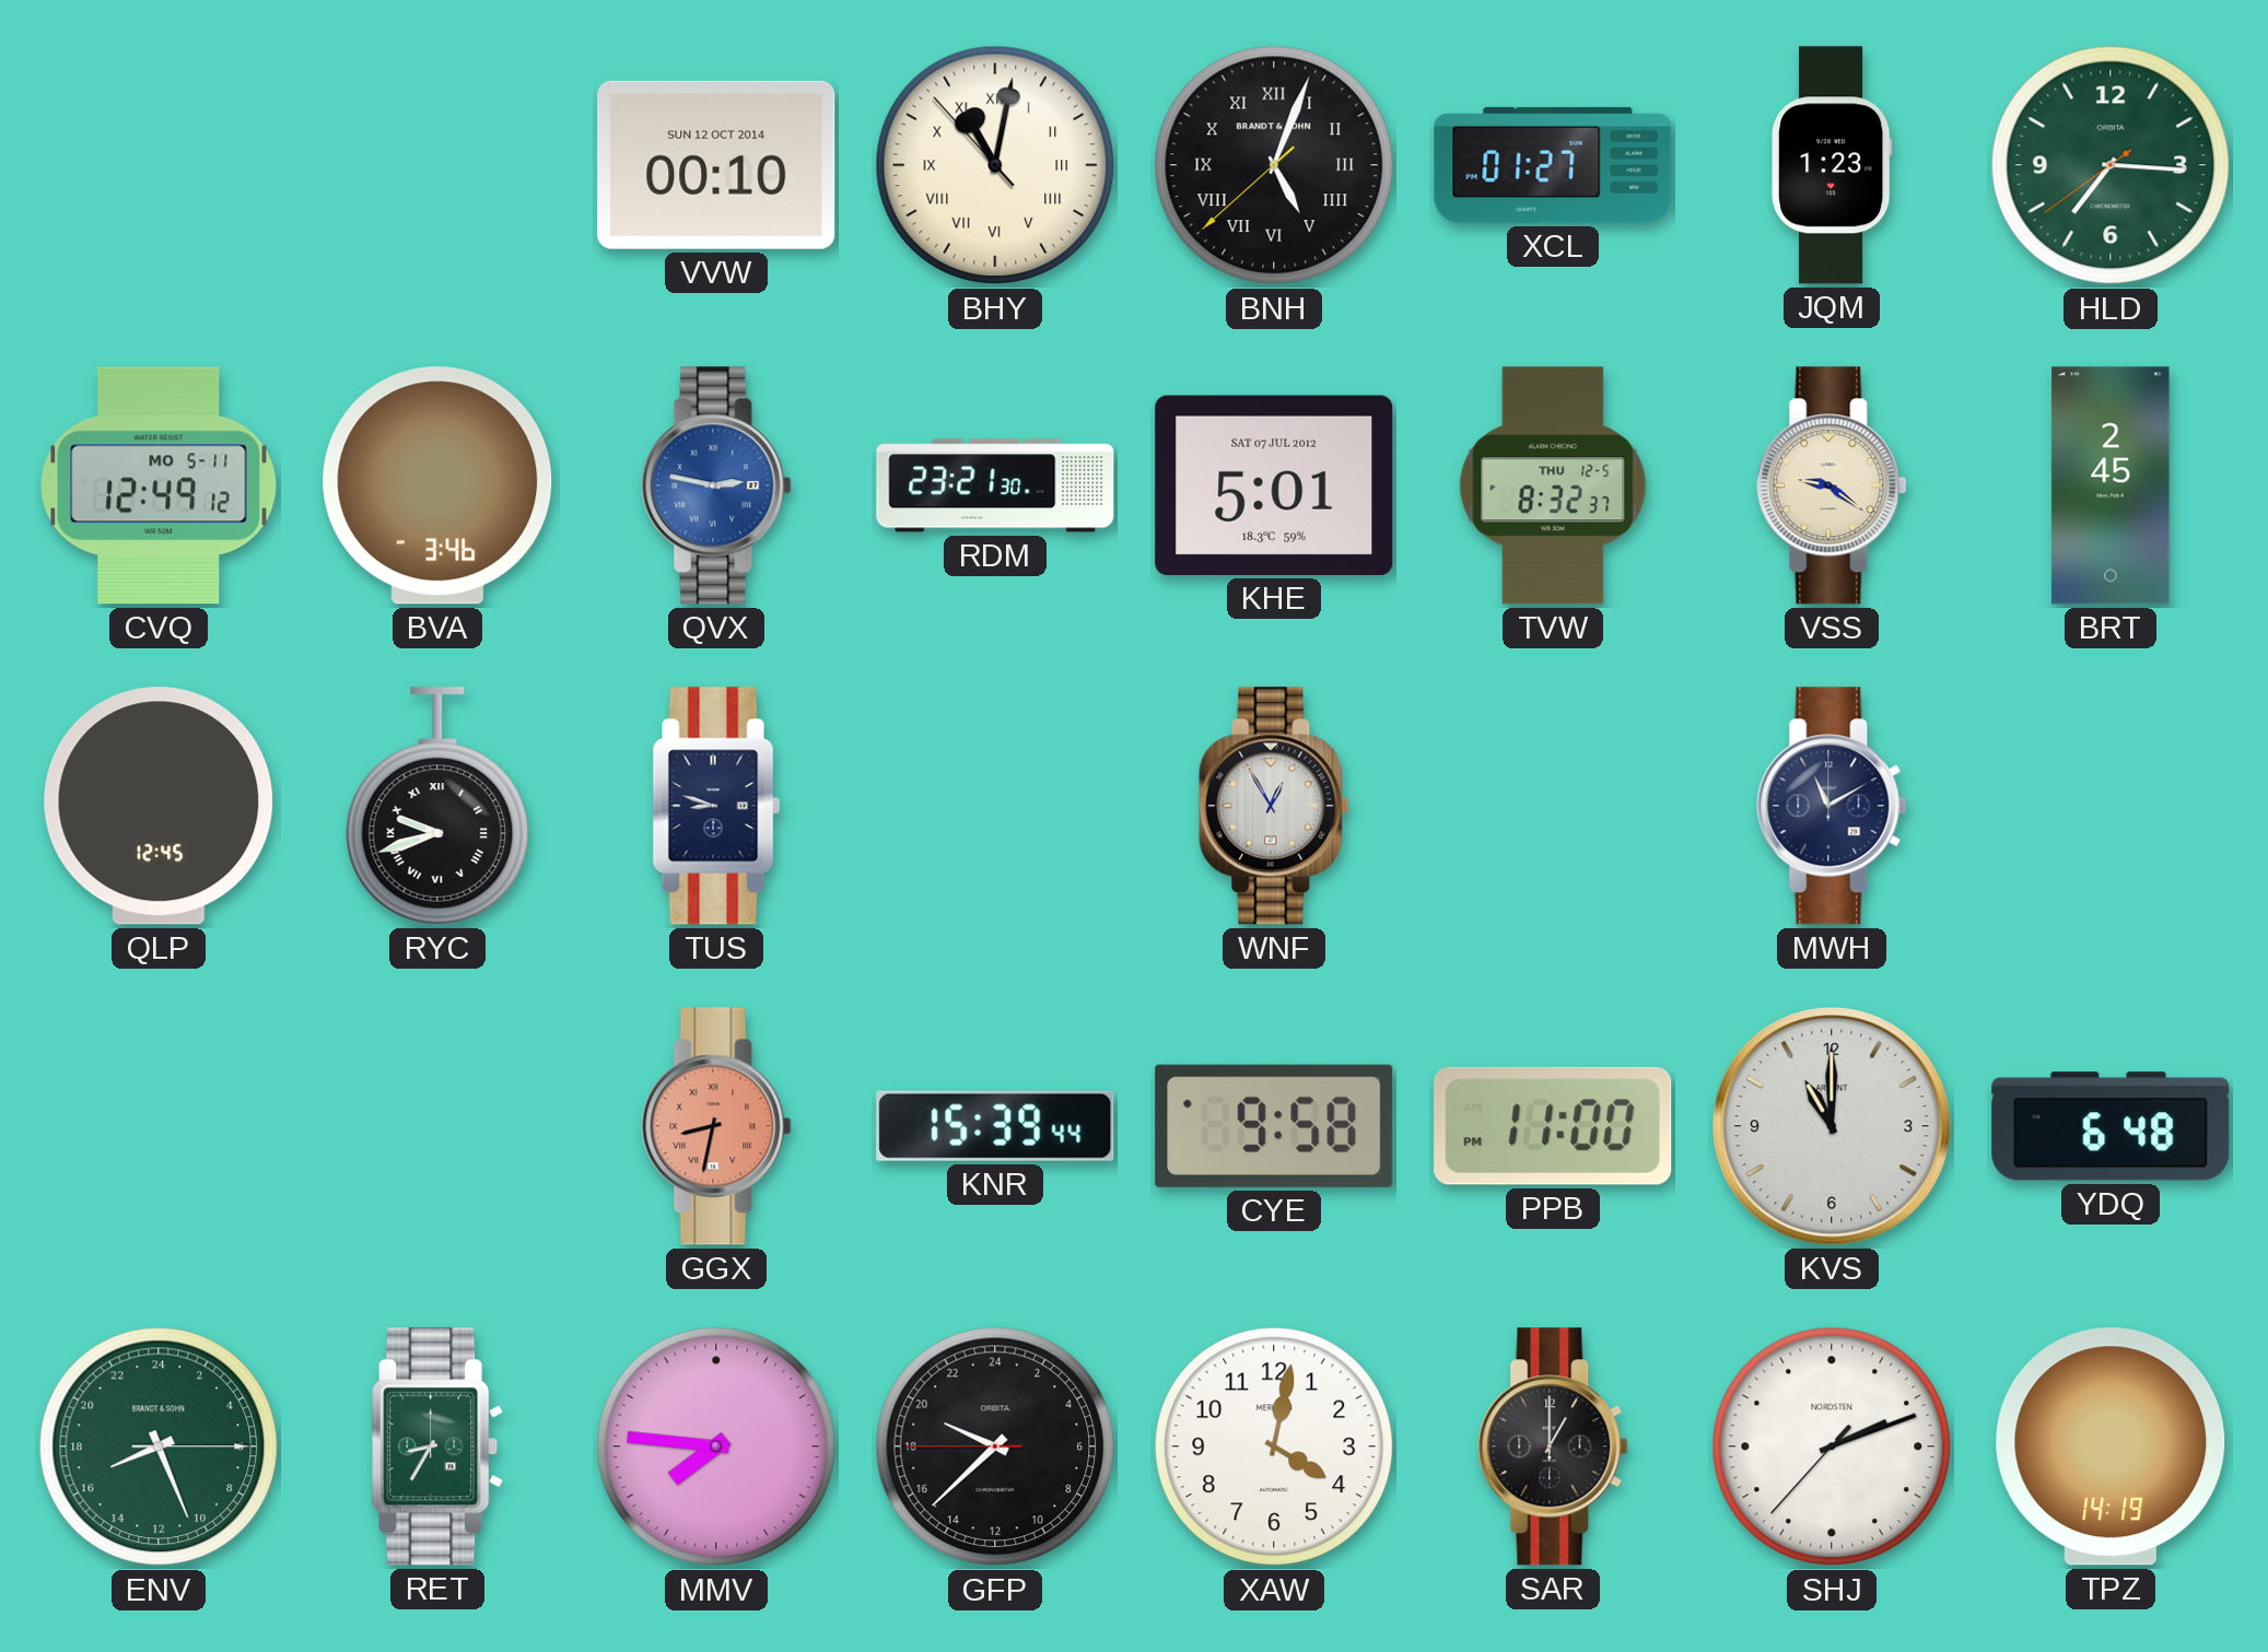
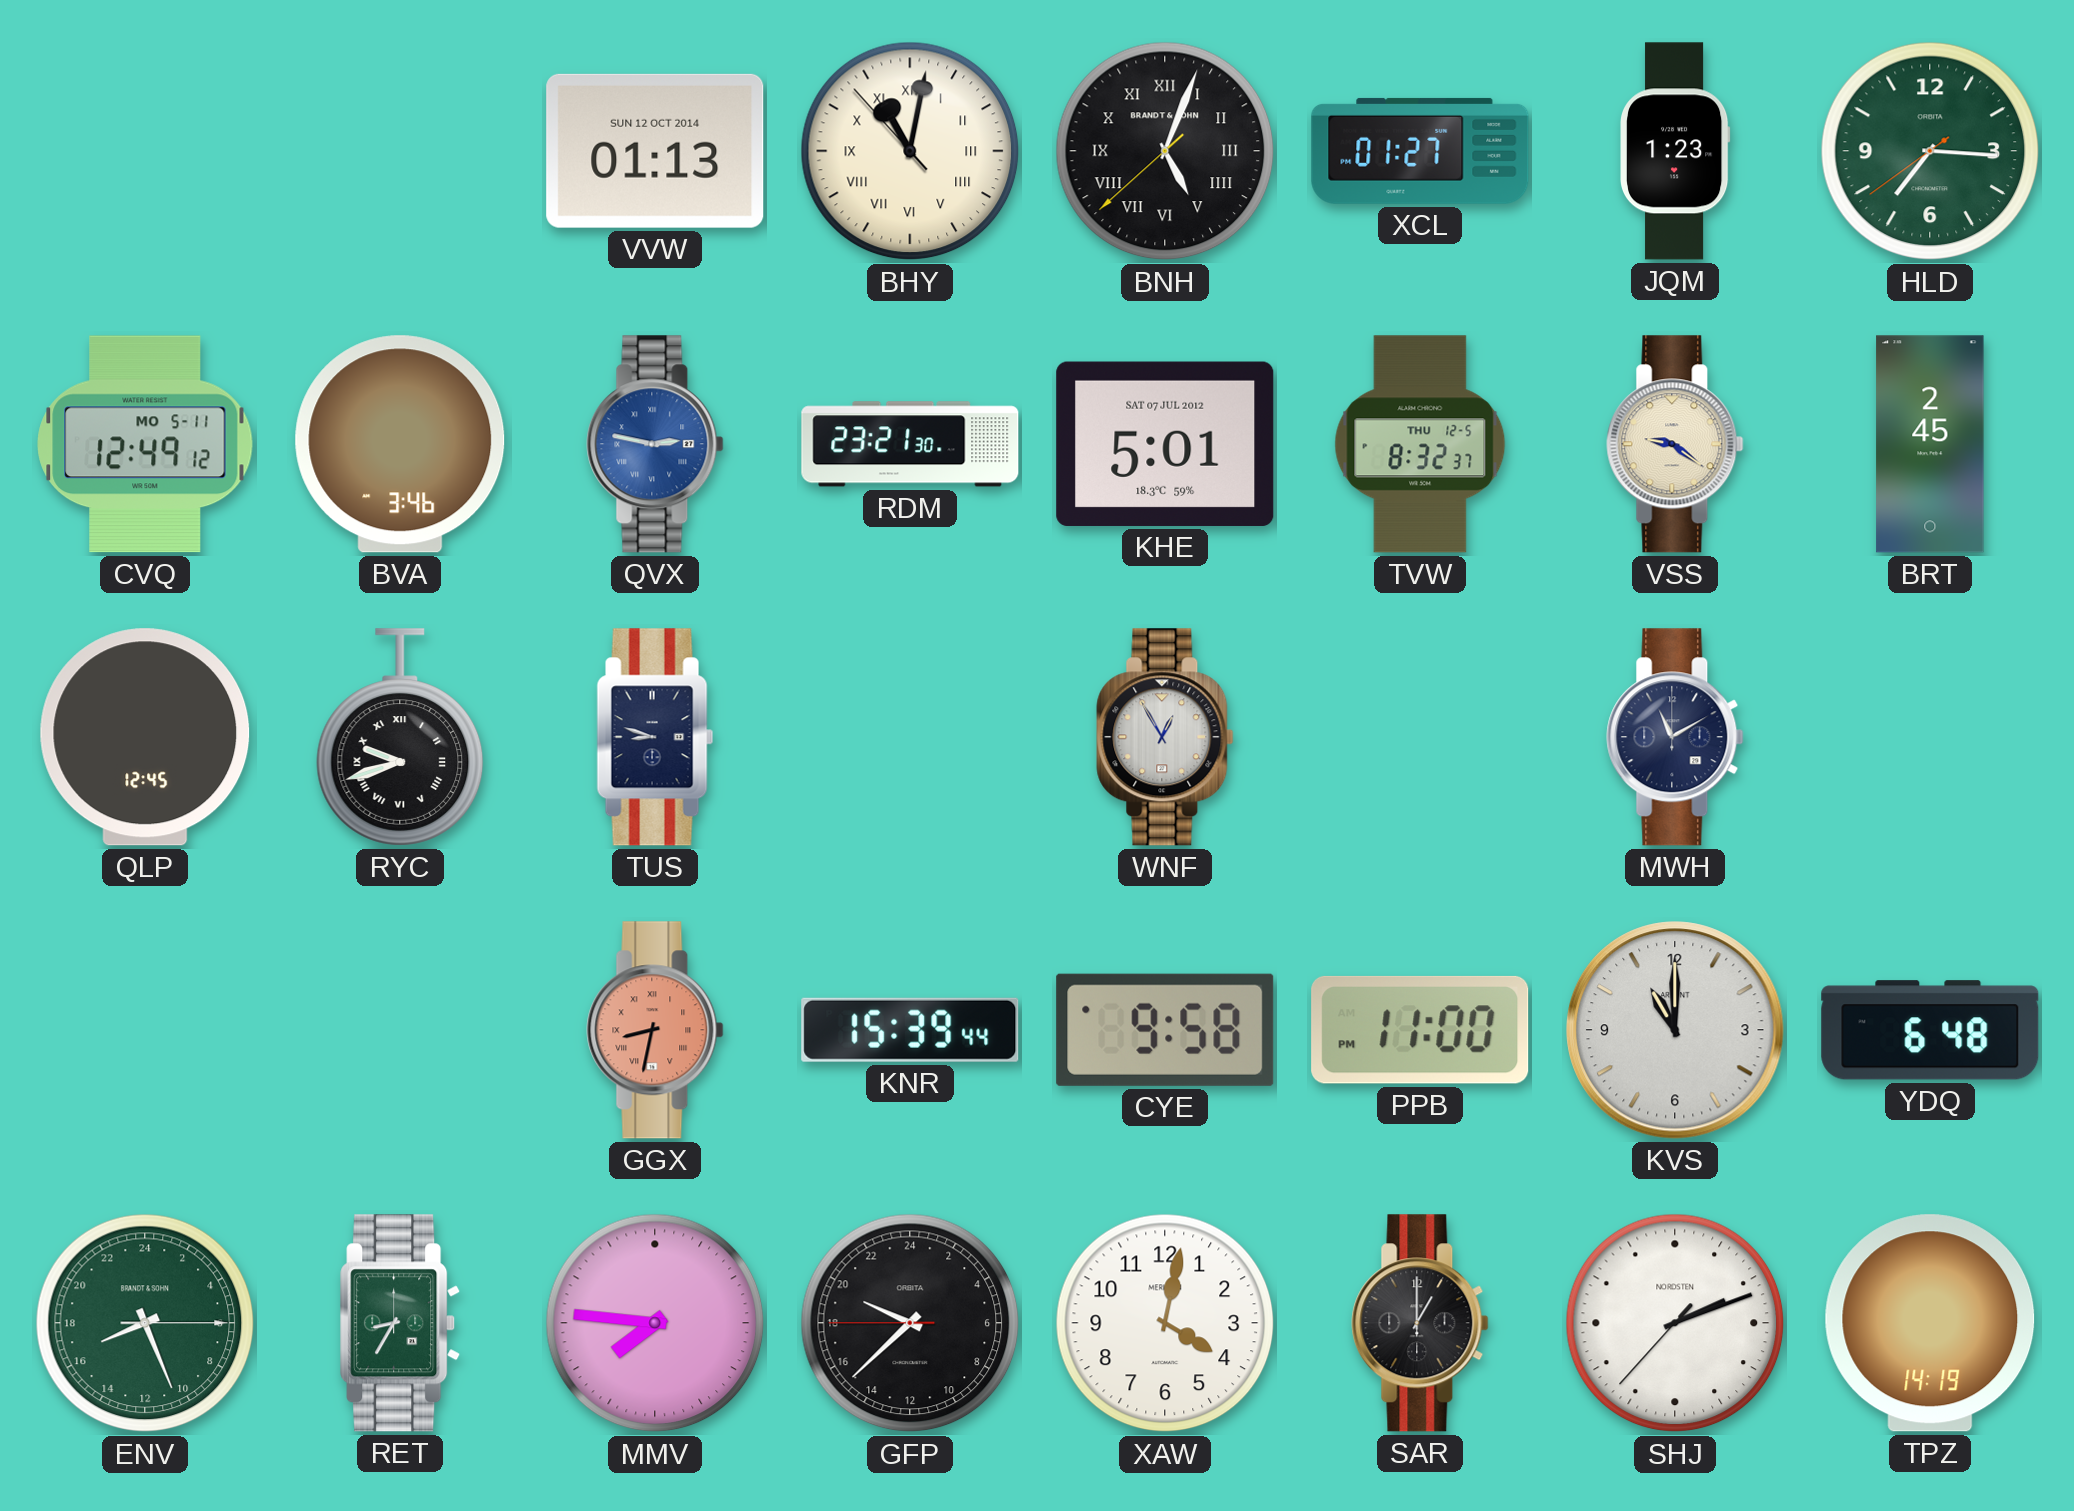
VVW: 00:10 -> 01:13 (655, 151)
